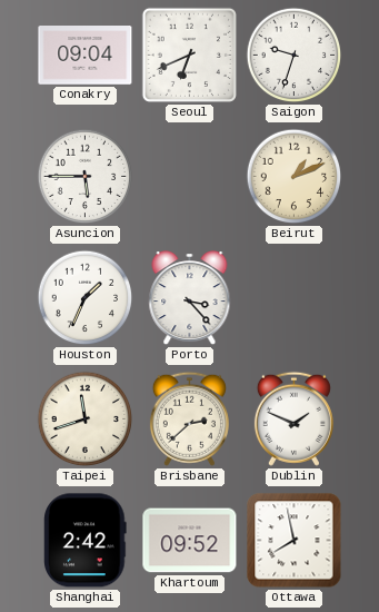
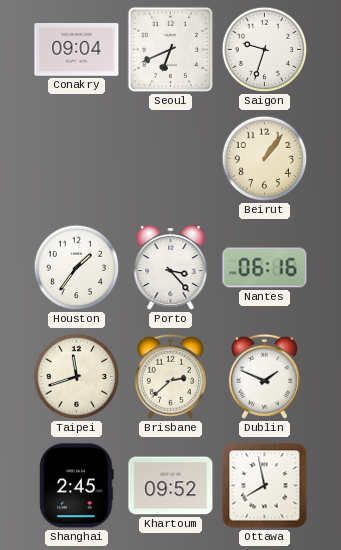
Asuncion: 5:45 -> none (86, 177)
Beirut: 1:11 -> 1:06 (265, 159)
Houston: 1:34 -> 1:36 (77, 268)
Nantes: none -> 06:16 (265, 268)
Shanghai: 2:42 -> 2:45 (77, 486)
